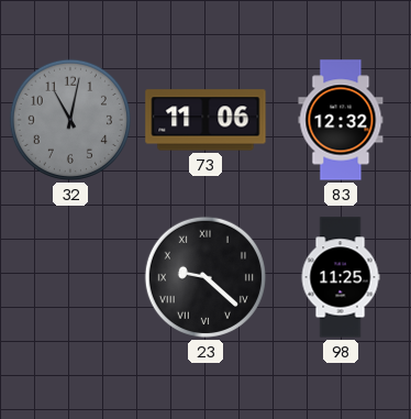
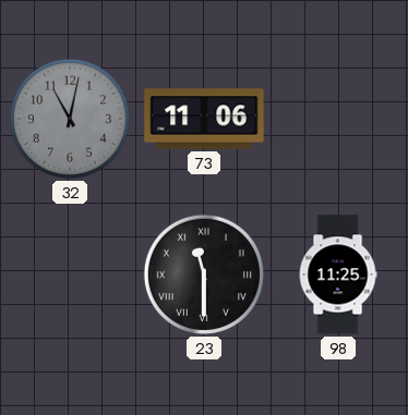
83: 12:32 -> none (341, 120)
23: 9:22 -> 11:30 (204, 274)
